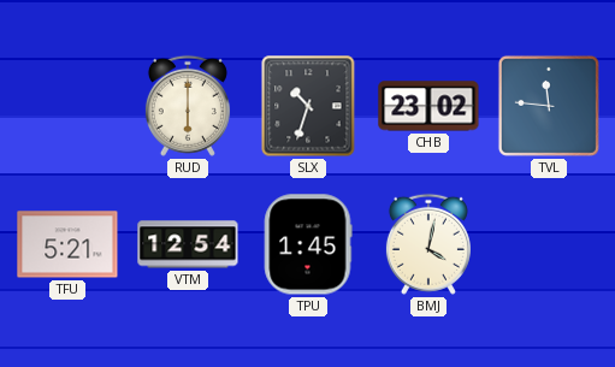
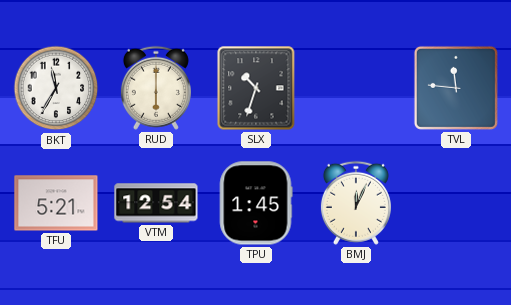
BKT: none -> 11:35 (56, 88)
CHB: 23:02 -> none (428, 106)
BMJ: 4:02 -> 12:04 (356, 203)
